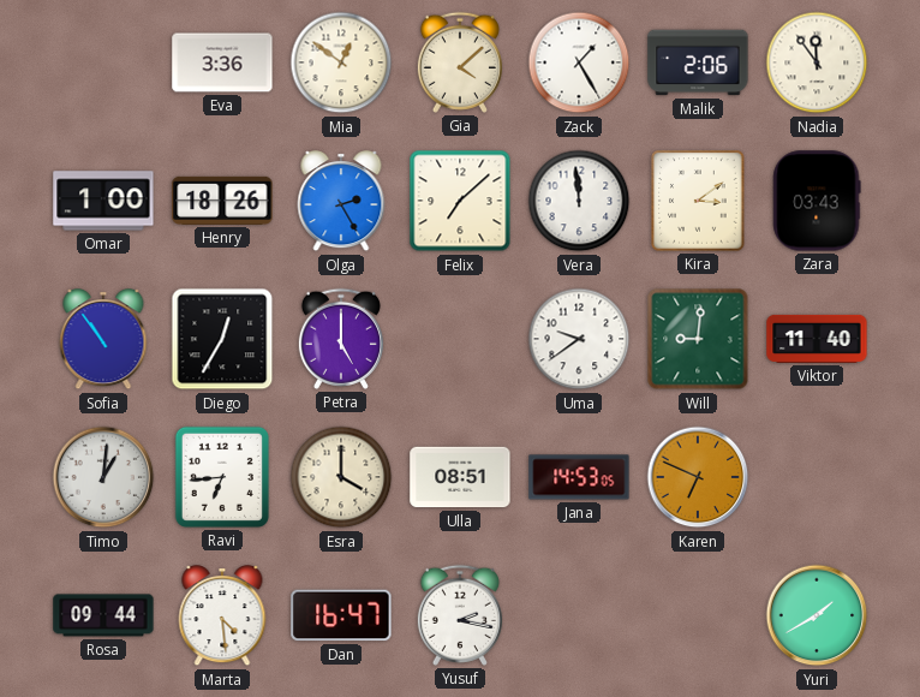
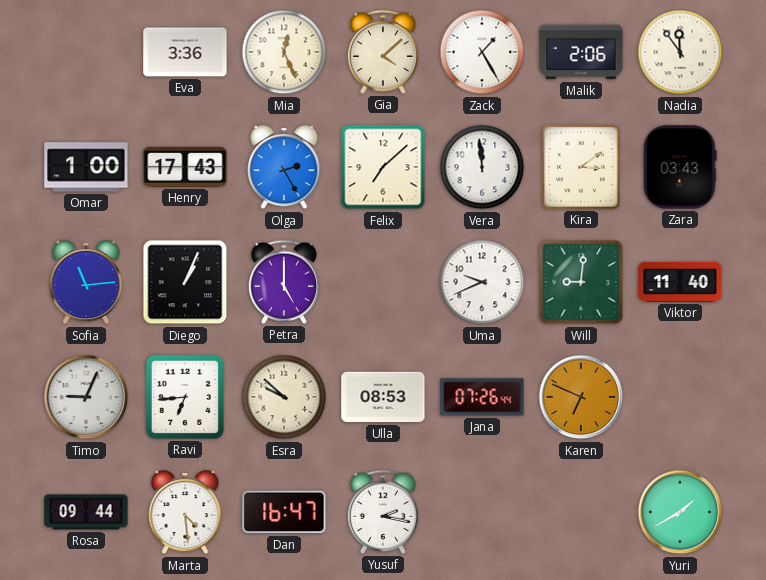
Mia: 12:51 -> 12:26 (284, 52)
Henry: 18:26 -> 17:43 (185, 167)
Sofia: 10:54 -> 11:14 (86, 283)
Diego: 12:35 -> 1:04 (185, 282)
Uma: 9:39 -> 9:41 (482, 282)
Timo: 1:01 -> 9:04 (86, 397)
Esra: 4:00 -> 9:52 (284, 397)
Ulla: 08:51 -> 08:53 (383, 397)
Jana: 14:53 -> 07:26 (482, 397)
